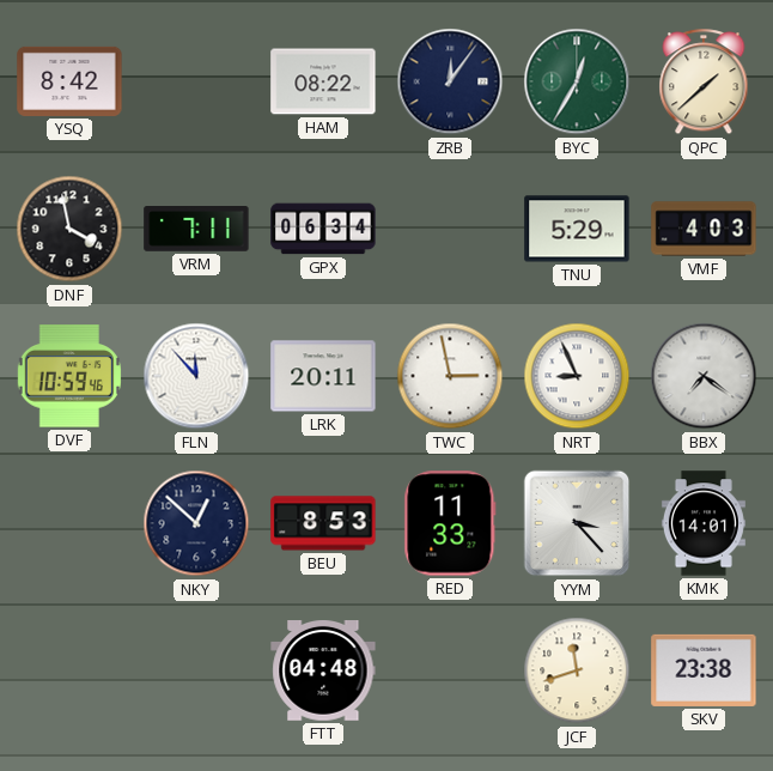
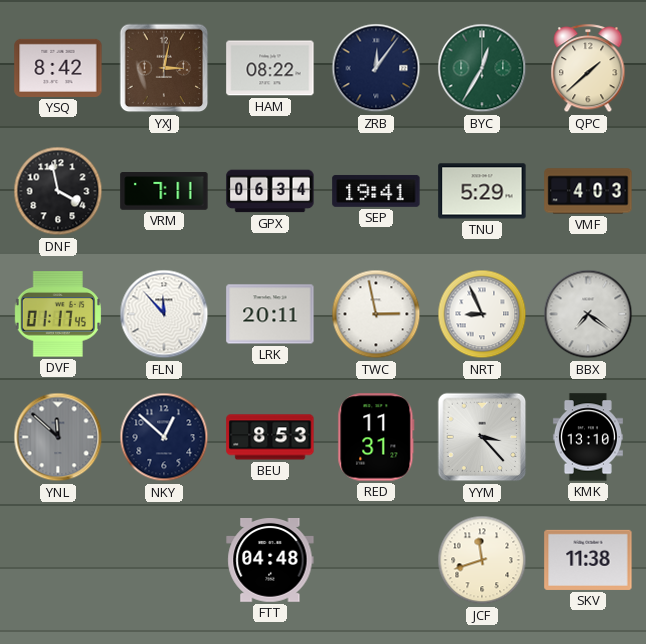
YXJ: none -> 3:02 (164, 68)
SEP: none -> 19:41 (376, 191)
DVF: 10:59 -> 01:17 (58, 314)
YNL: none -> 11:52 (58, 437)
RED: 11:33 -> 11:31 (376, 437)
KMK: 14:01 -> 13:10 (588, 437)
SKV: 23:38 -> 11:38 (588, 560)
